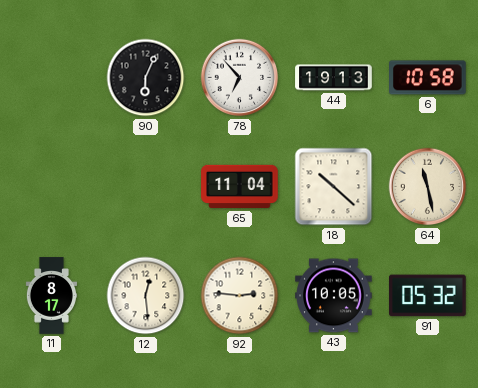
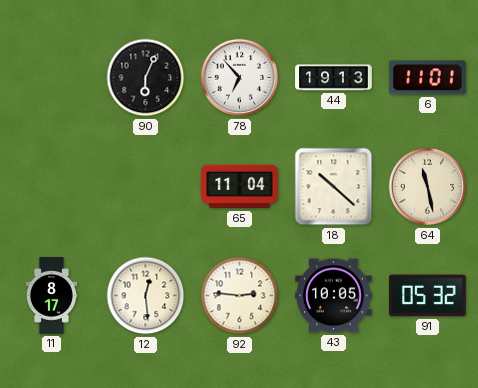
6: 10:58 -> 11:01 (428, 78)
